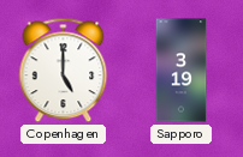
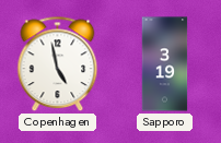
Copenhagen: 5:00 -> 4:58 (58, 64)
